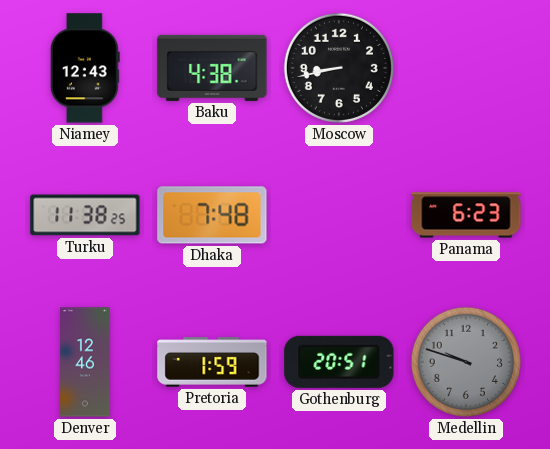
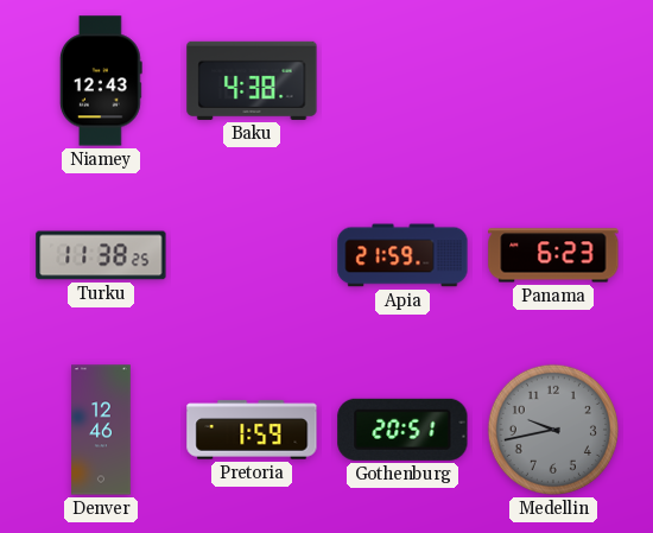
Moscow: 8:43 -> none (339, 68)
Dhaka: 7:48 -> none (212, 215)
Apia: none -> 21:59 (402, 255)
Medellin: 9:48 -> 9:43 (553, 430)
